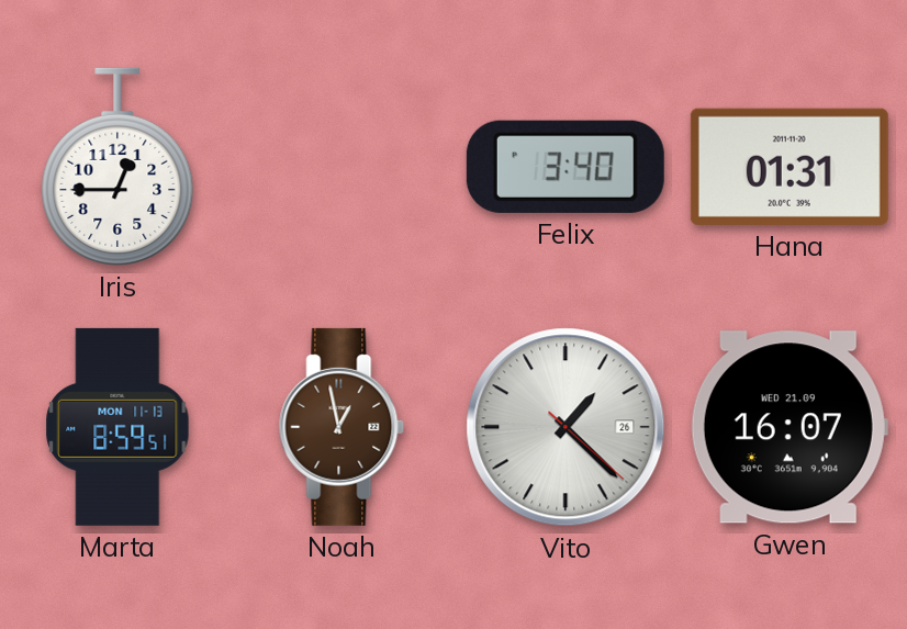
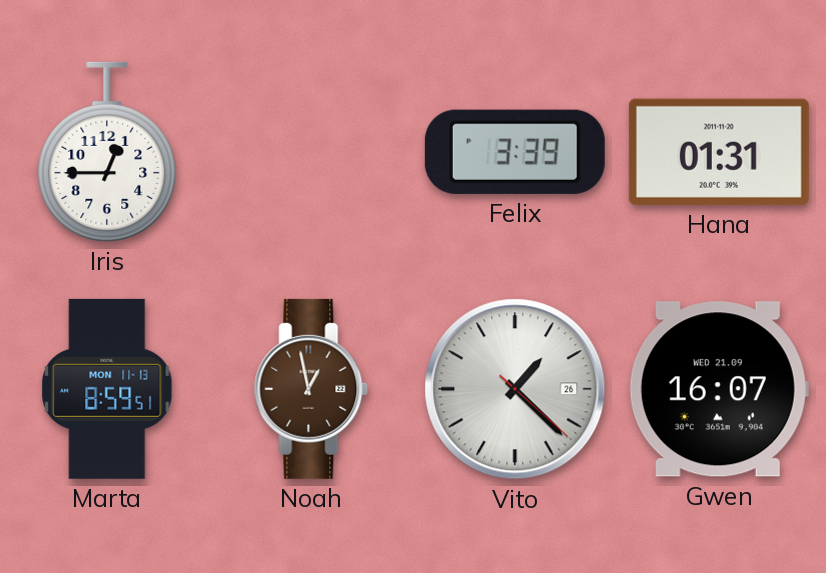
Felix: 3:40 -> 3:39 (515, 152)
